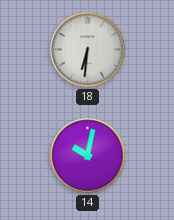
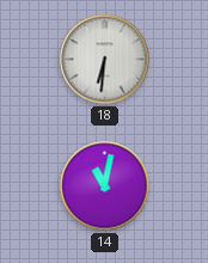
14: 10:02 -> 11:02 (105, 186)
